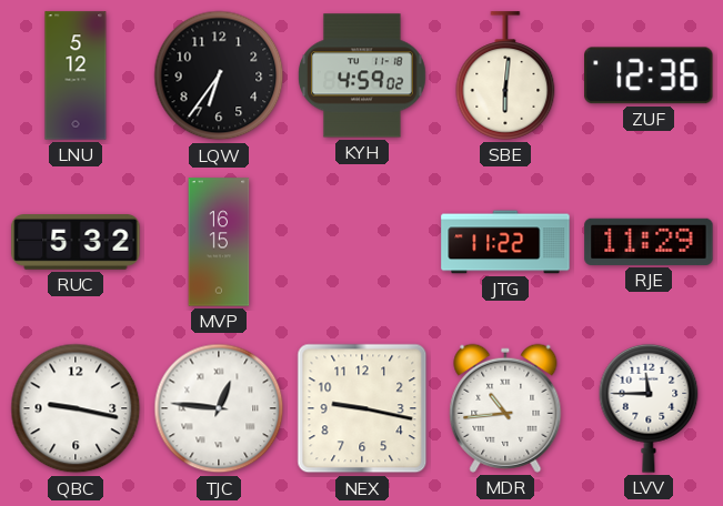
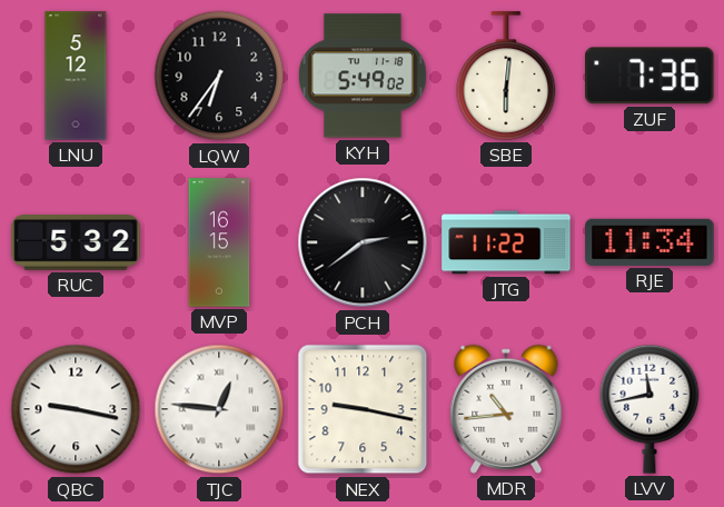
KYH: 4:59 -> 5:49 (363, 76)
ZUF: 12:36 -> 7:36 (649, 76)
PCH: none -> 2:39 (363, 242)
RJE: 11:29 -> 11:34 (649, 242)
LVV: 11:45 -> 11:43 (649, 409)
